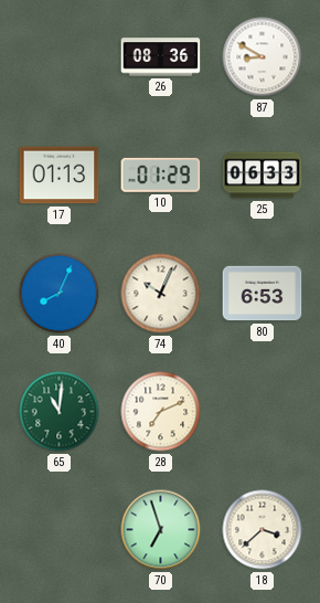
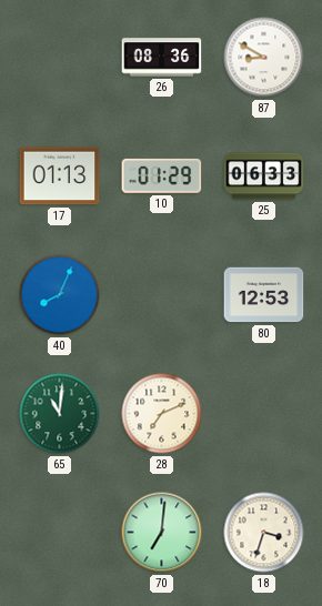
74: 10:04 -> none (161, 294)
80: 6:53 -> 12:53 (264, 295)
70: 6:57 -> 7:01 (162, 533)
18: 3:38 -> 3:33 (264, 533)
